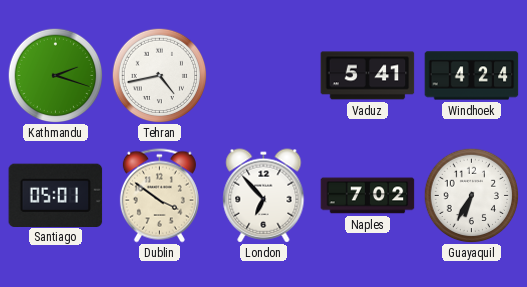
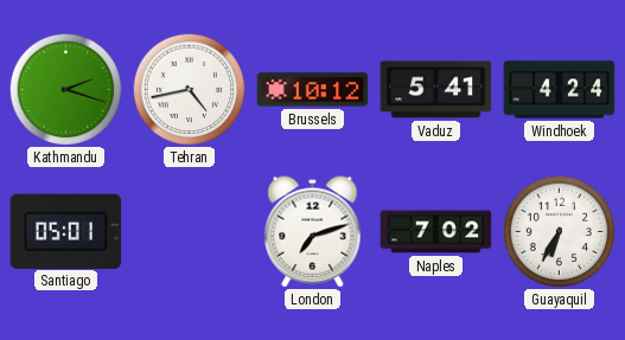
Brussels: none -> 10:12 (313, 90)
Dublin: 3:51 -> none (159, 196)
London: 6:53 -> 7:12 (313, 232)
